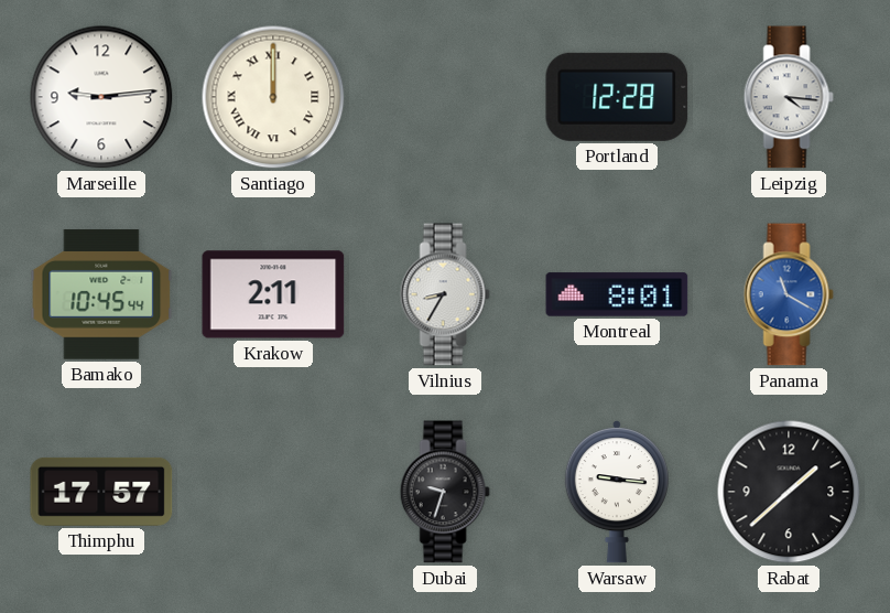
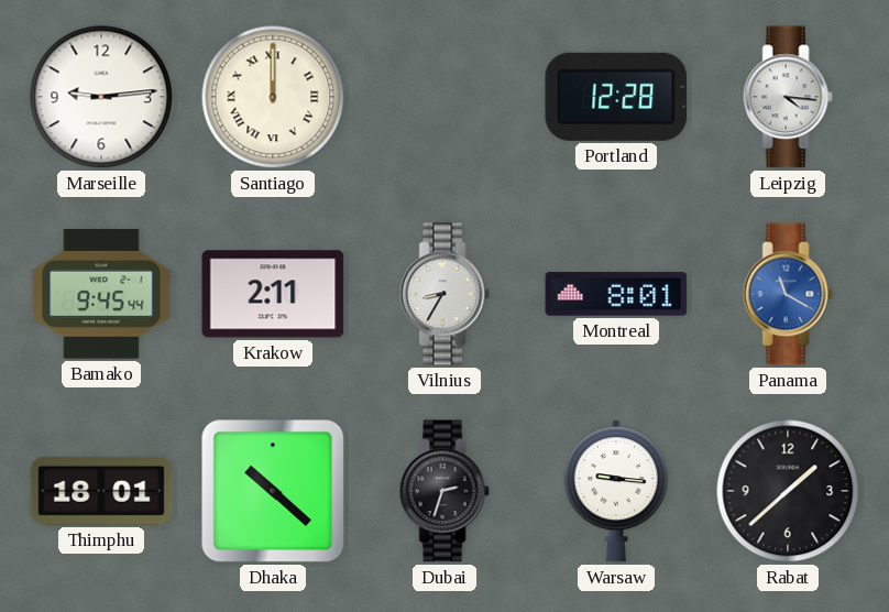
Bamako: 10:45 -> 9:45 (101, 294)
Thimphu: 17:57 -> 18:01 (101, 491)
Dhaka: none -> 10:22 (273, 491)
Dubai: 9:33 -> 2:33 (444, 491)
